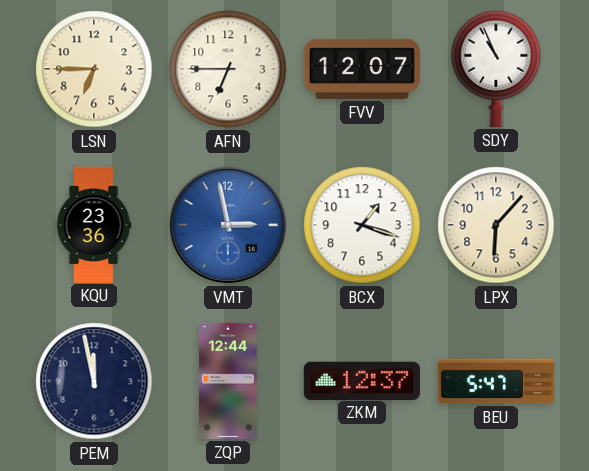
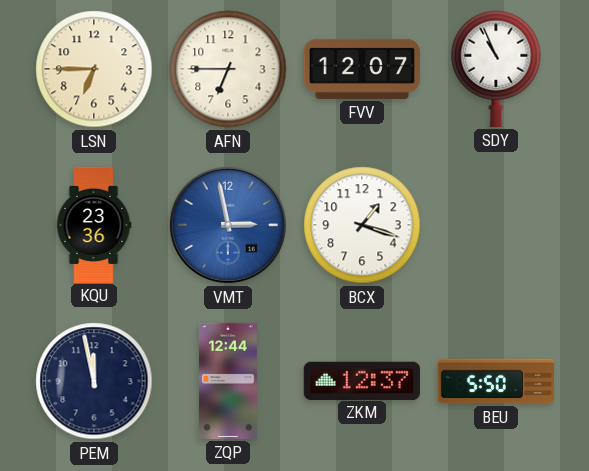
LPX: 6:07 -> none (496, 225)
BEU: 5:47 -> 5:50 (496, 381)
